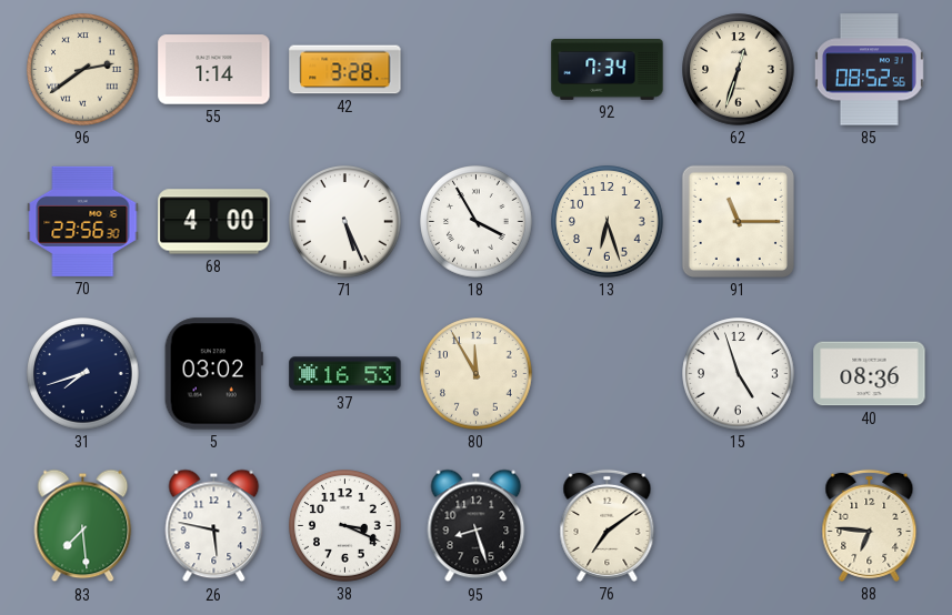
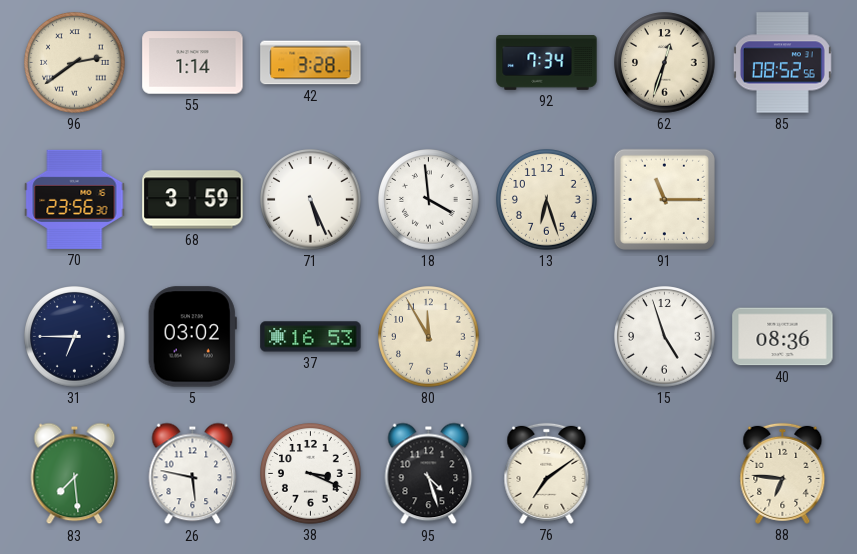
68: 4:00 -> 3:59 (193, 200)
18: 3:55 -> 3:59 (429, 200)
31: 7:42 -> 6:45 (75, 337)
95: 8:27 -> 4:27 (429, 474)
